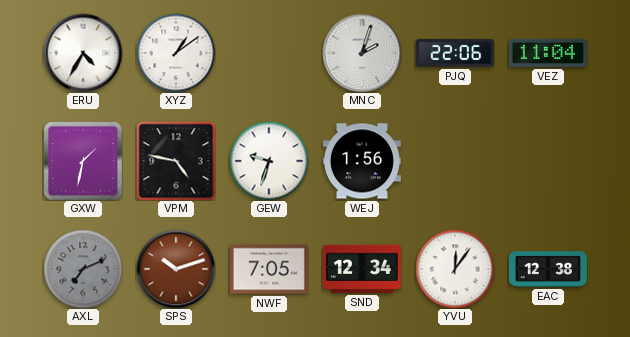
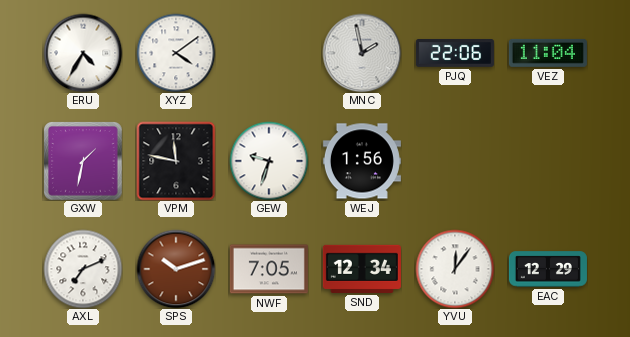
XYZ: 1:09 -> 4:09 (176, 53)
MNC: 2:03 -> 1:58 (362, 53)
VPM: 4:47 -> 11:47 (176, 161)
AXL dial: grey -> white (83, 269)
EAC: 12:38 -> 12:29 (548, 269)
